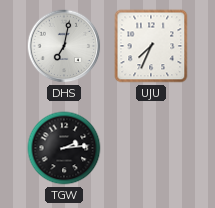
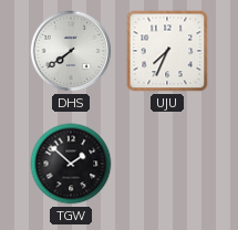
DHS: 7:02 -> 7:39 (71, 51)
TGW: 2:14 -> 1:52 (71, 164)
